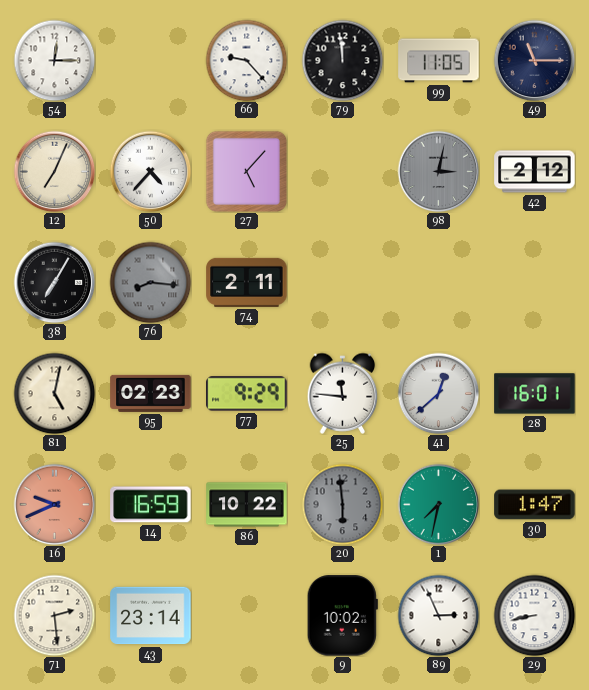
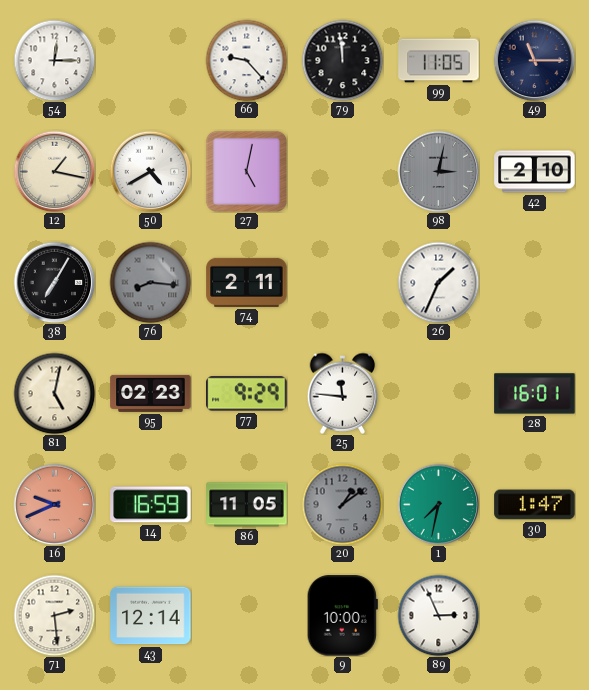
12: 7:04 -> 1:17 (54, 171)
50: 4:37 -> 4:40 (150, 171)
27: 5:07 -> 5:02 (246, 171)
42: 2:12 -> 2:10 (535, 172)
26: none -> 1:34 (438, 282)
41: 12:38 -> none (438, 393)
86: 10:22 -> 11:05 (247, 505)
20: 5:59 -> 1:09 (342, 504)
43: 23:14 -> 12:14 (151, 616)
9: 10:02 -> 10:00 (342, 616)
29: 8:43 -> none (534, 615)
